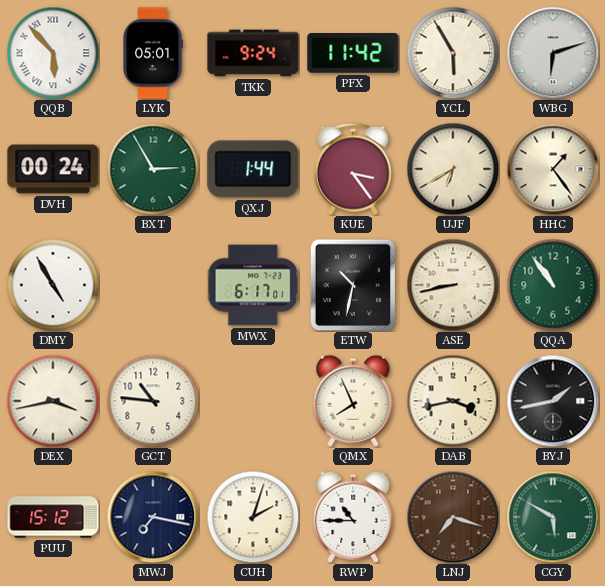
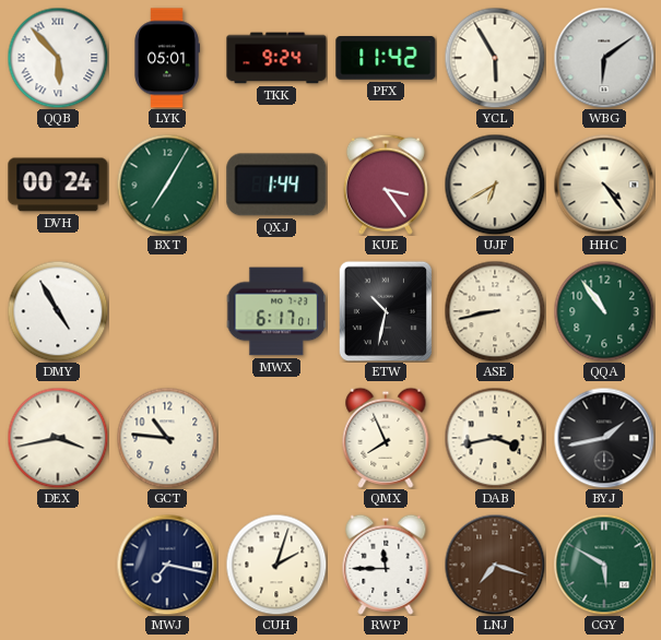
WBG: 6:12 -> 6:09 (604, 58)
BXT: 2:55 -> 7:05 (167, 185)
HHC: 1:24 -> 4:24 (604, 185)
PUU: 15:12 -> none (53, 517)
RWP: 10:45 -> 11:45 (386, 565)
